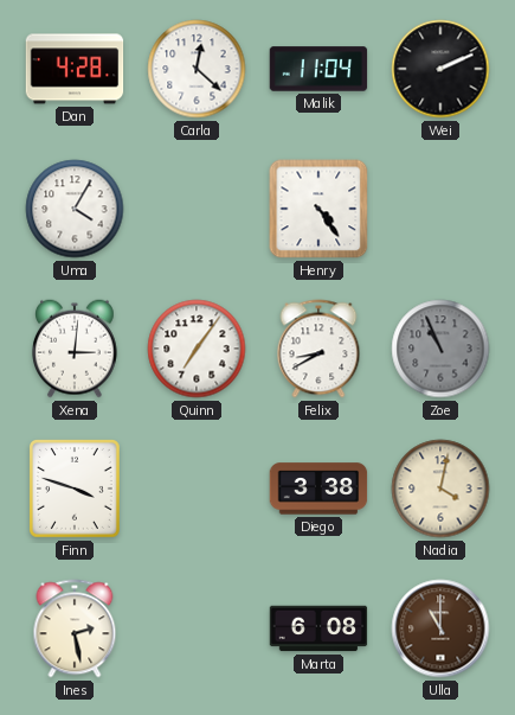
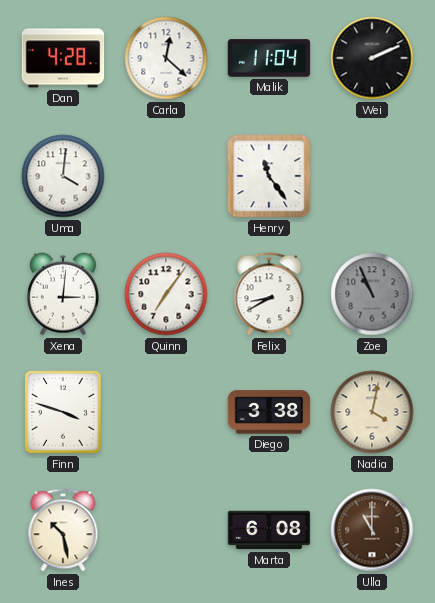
Uma: 4:05 -> 4:01 (63, 176)
Henry: 4:24 -> 11:24 (269, 176)
Ines: 2:28 -> 10:28 (63, 530)
